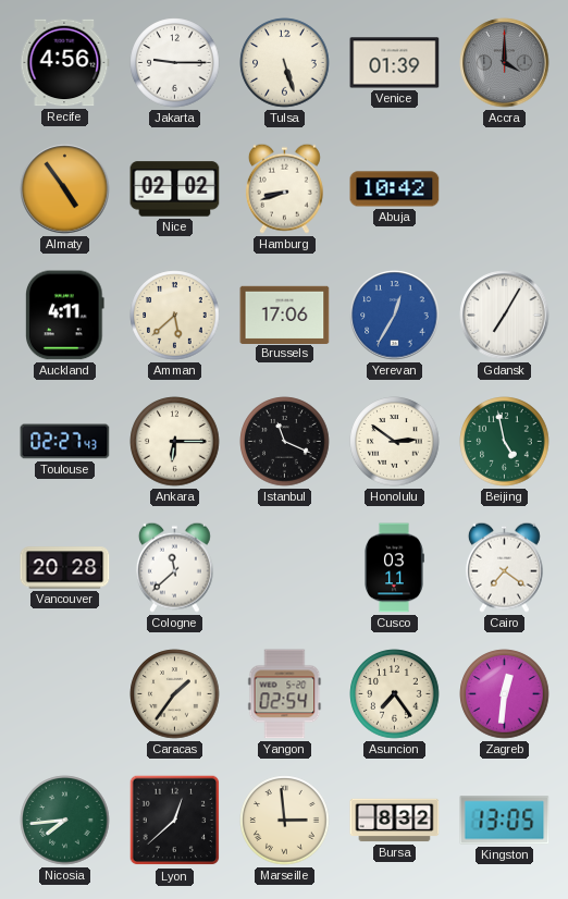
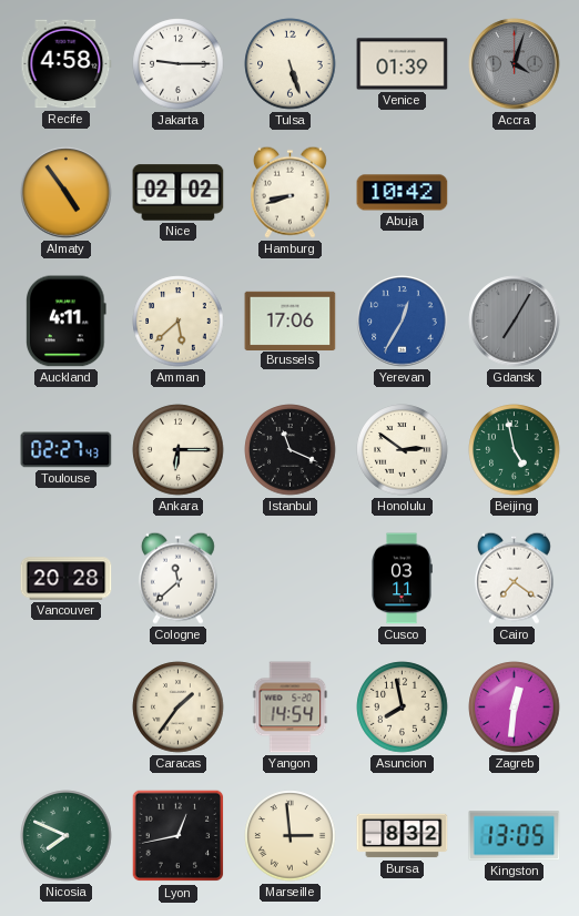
Recife: 4:56 -> 4:58 (67, 64)
Accra: 4:00 -> 4:03 (515, 64)
Gdansk dial: white -> grey (515, 322)
Yangon: 02:54 -> 14:54 (291, 708)
Asuncion: 7:24 -> 7:58 (403, 708)
Nicosia: 7:44 -> 7:49 (67, 836)
Lyon: 12:38 -> 12:43 (179, 836)
